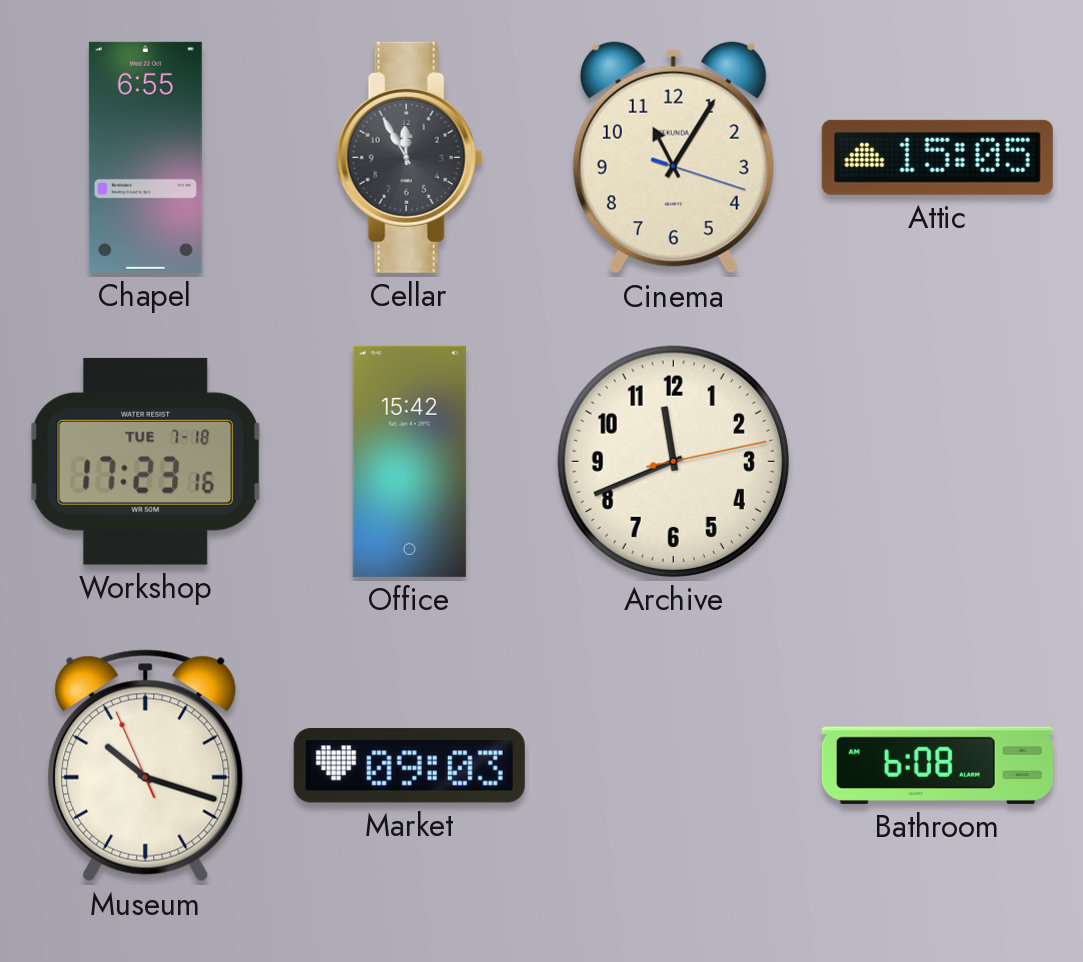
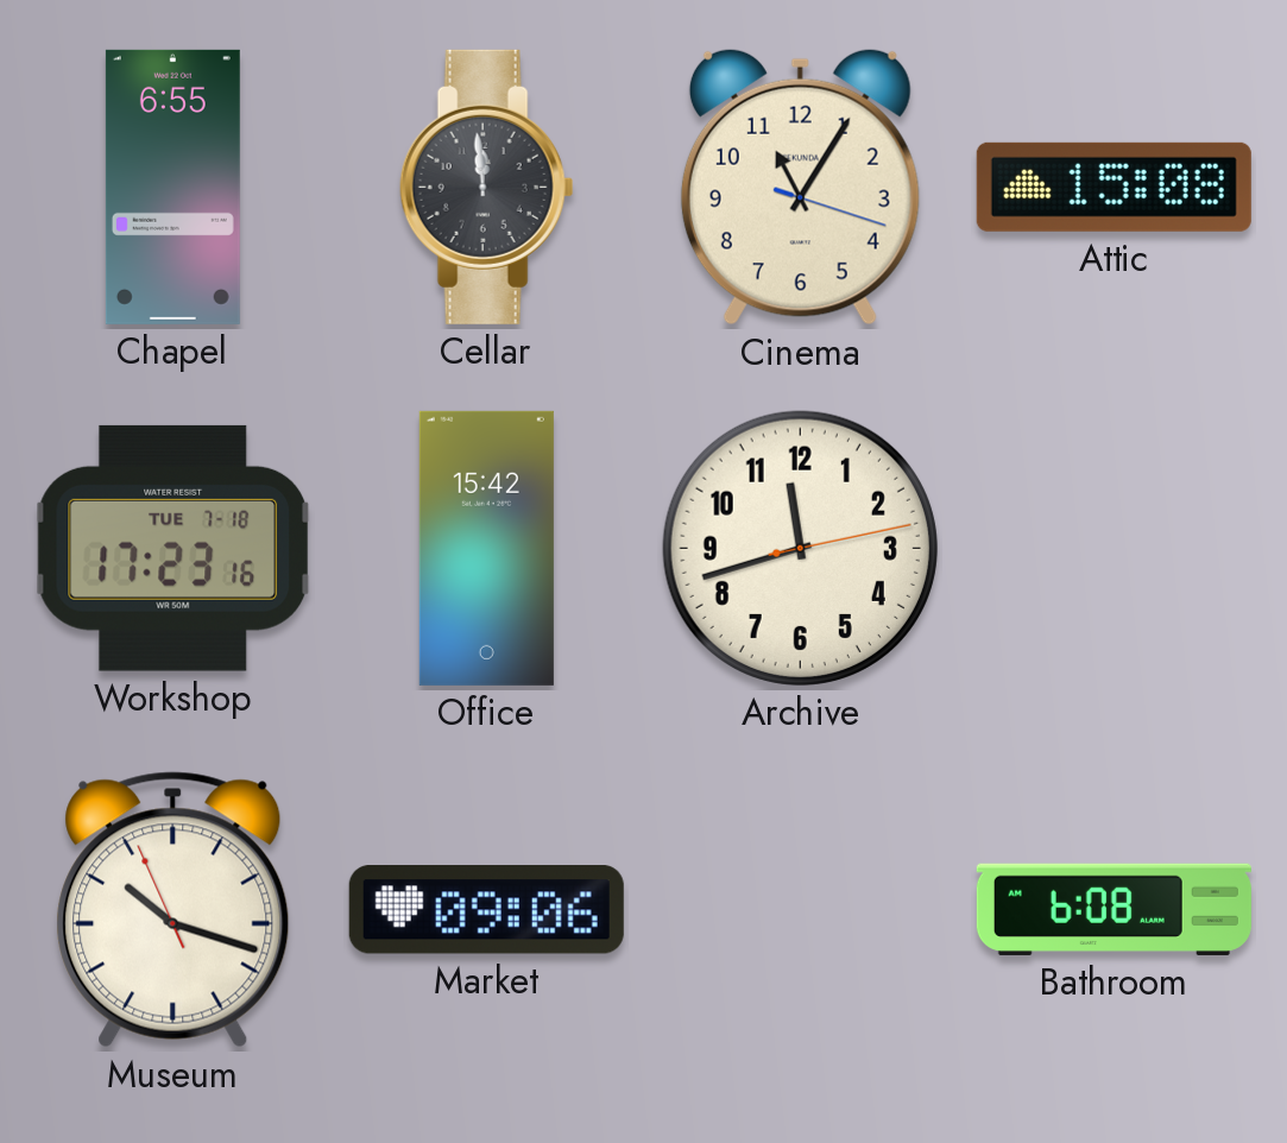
Cellar: 11:55 -> 11:59 (487, 187)
Attic: 15:05 -> 15:08 (1113, 187)
Archive: 11:41 -> 11:42 (800, 548)
Market: 09:03 -> 09:06 (486, 910)
